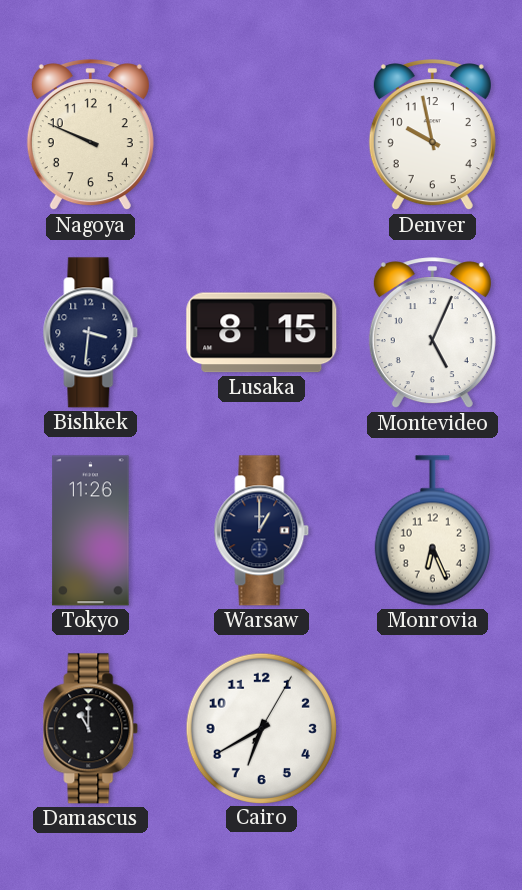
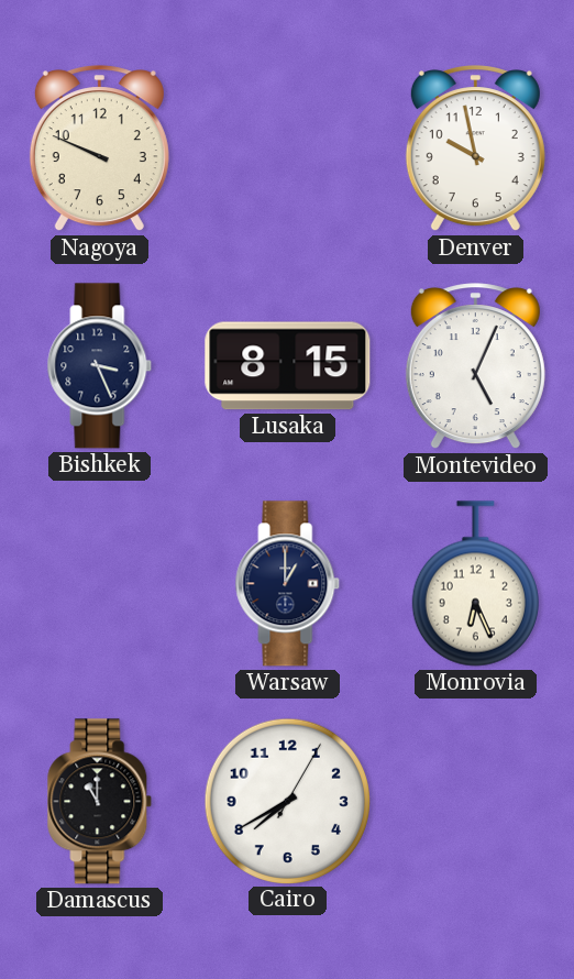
Bishkek: 3:31 -> 3:26 (100, 366)
Tokyo: 11:26 -> none (91, 531)
Cairo: 6:40 -> 7:40 (287, 801)
